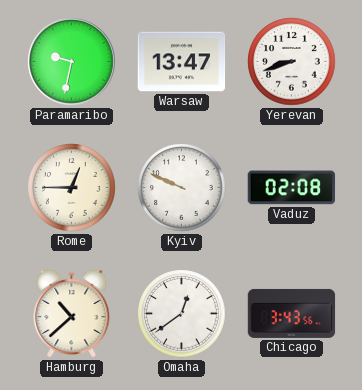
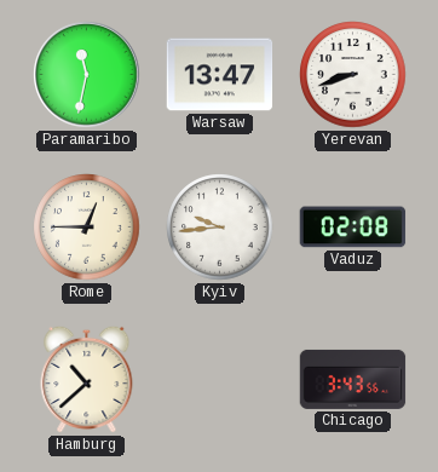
Paramaribo: 9:32 -> 11:32 (87, 75)
Kyiv: 9:49 -> 9:44 (220, 228)
Omaha: 12:39 -> none (182, 314)
